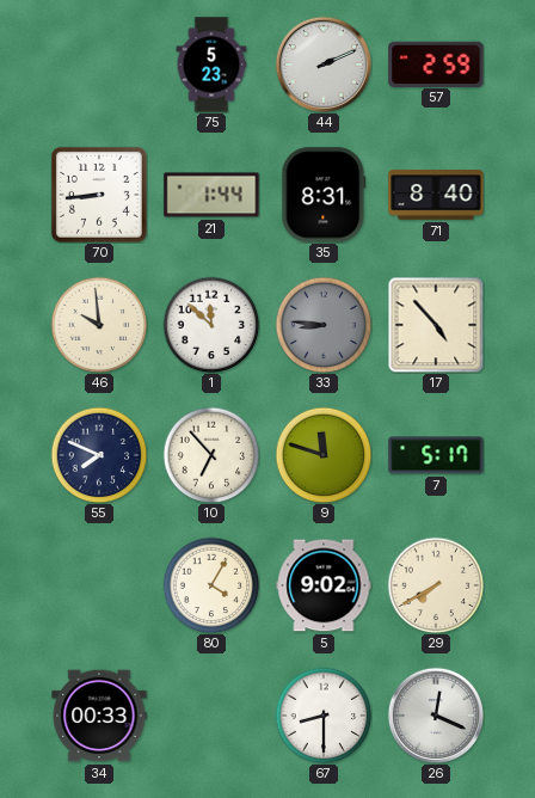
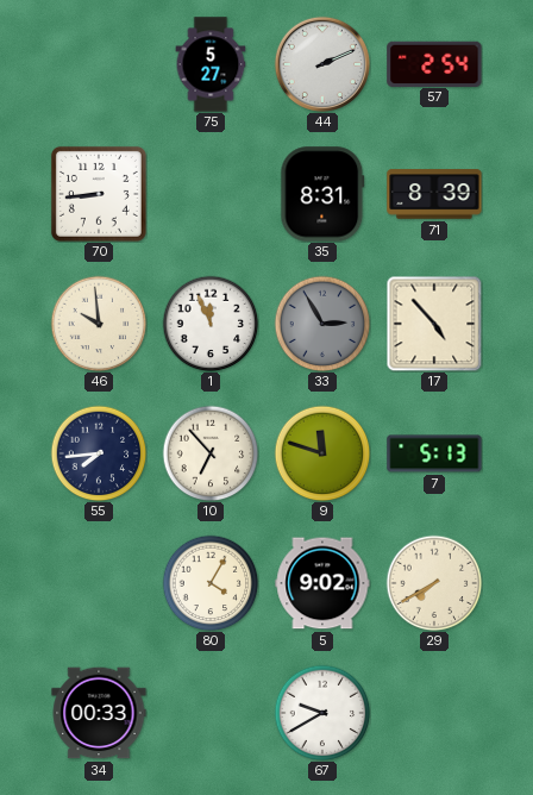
75: 5:23 -> 5:27 (211, 64)
57: 2:59 -> 2:54 (434, 63)
21: 1:44 -> none (211, 195)
71: 8:40 -> 8:39 (434, 194)
1: 11:52 -> 11:56 (211, 324)
33: 8:46 -> 2:55 (322, 324)
55: 7:49 -> 7:44 (99, 453)
7: 5:17 -> 5:13 (434, 453)
67: 8:30 -> 9:40 (322, 713)
26: 12:19 -> none (436, 716)
